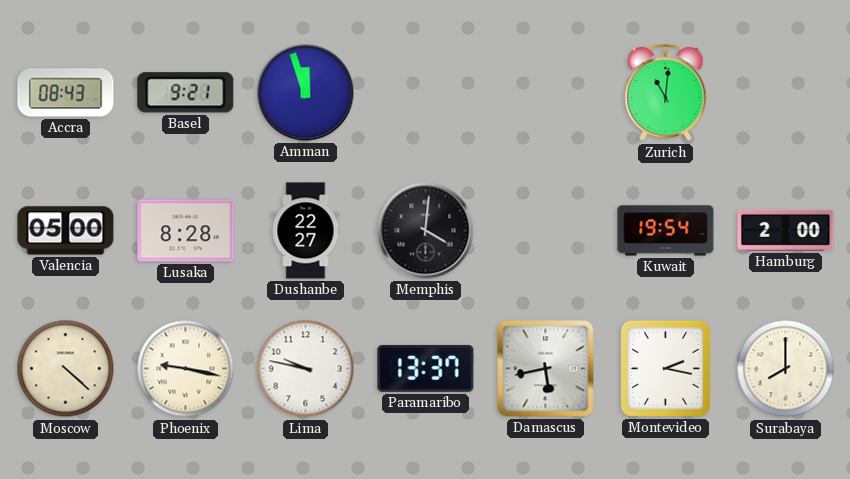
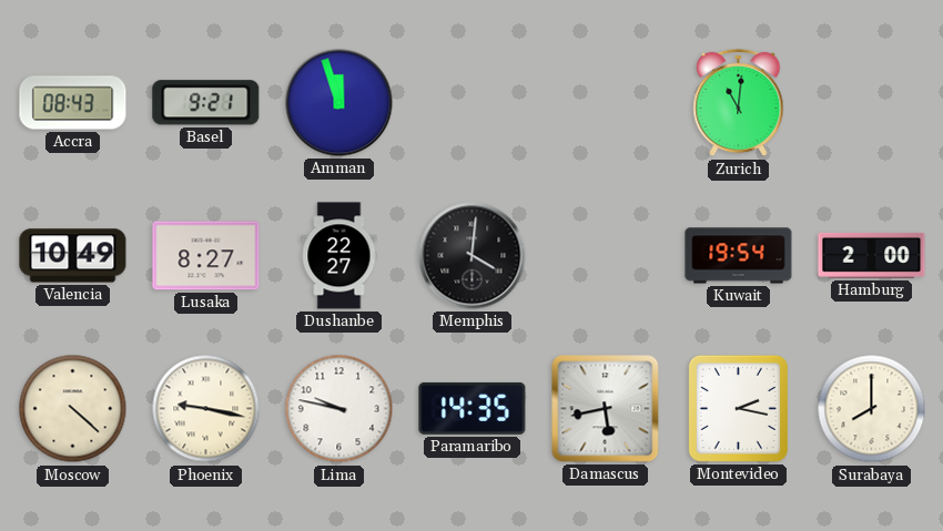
Valencia: 05:00 -> 10:49 (73, 256)
Lusaka: 8:28 -> 8:27 (206, 256)
Paramaribo: 13:37 -> 14:35 (473, 408)
